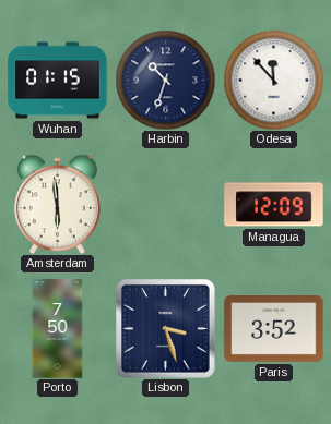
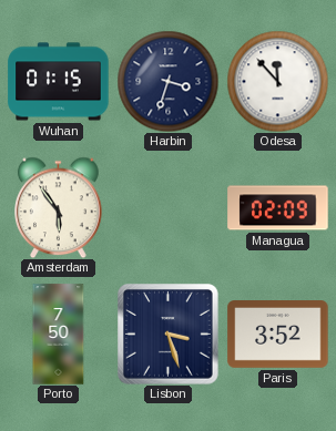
Harbin: 10:33 -> 3:33 (167, 81)
Amsterdam: 5:59 -> 5:54 (59, 207)
Managua: 12:09 -> 02:09 (278, 208)
